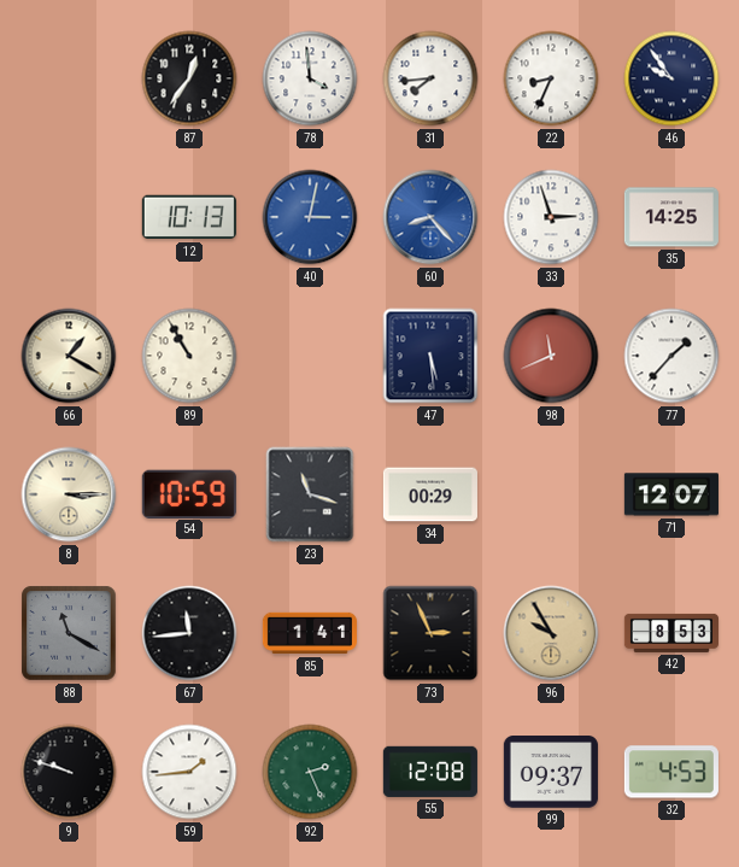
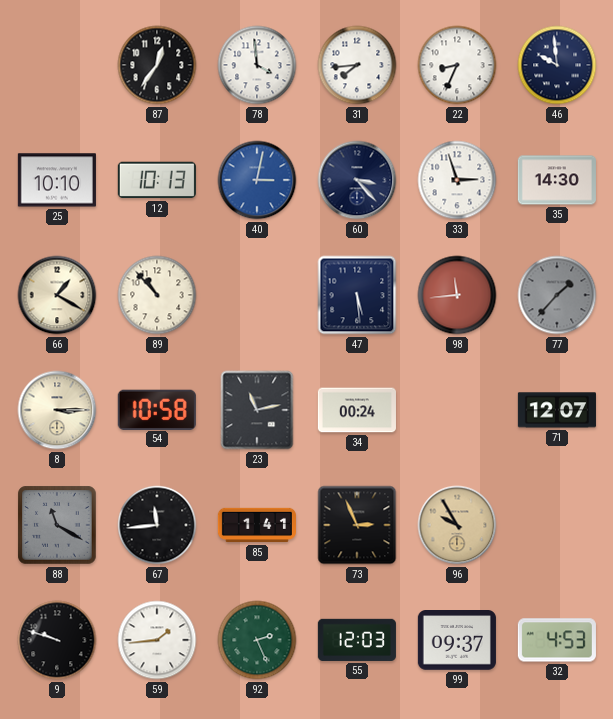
46: 9:54 -> 9:59 (557, 65)
25: none -> 10:10 (57, 180)
60: 8:23 -> 3:23 (357, 180)
60 dial: blue -> navy (357, 180)
35: 14:25 -> 14:30 (557, 180)
89: 10:55 -> 10:53 (157, 295)
98: 11:41 -> 11:44 (457, 295)
77 dial: white -> grey (557, 295)
54: 10:59 -> 10:58 (157, 409)
23: 11:18 -> 11:13 (257, 410)
34: 00:29 -> 00:24 (357, 410)
42: 8:53 -> none (671, 633)
55: 12:08 -> 12:03 (357, 640)
